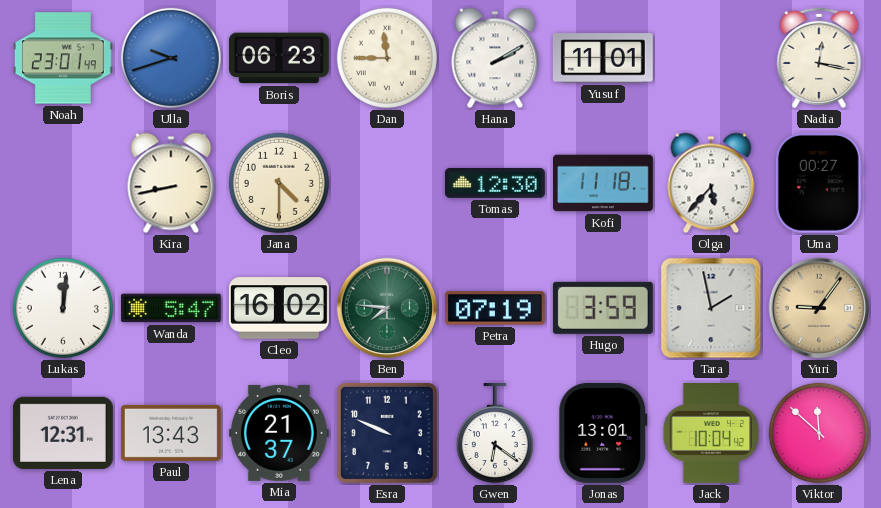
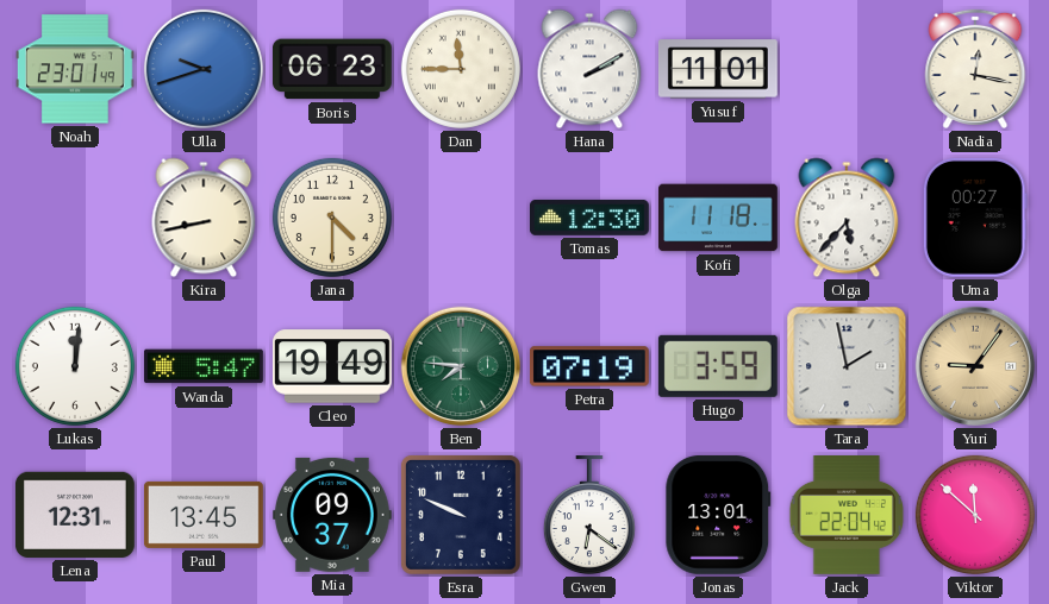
Cleo: 16:02 -> 19:49 (333, 366)
Paul: 13:43 -> 13:45 (204, 515)
Mia: 21:37 -> 09:37 (332, 515)
Jack: 10:04 -> 22:04 (847, 516)
